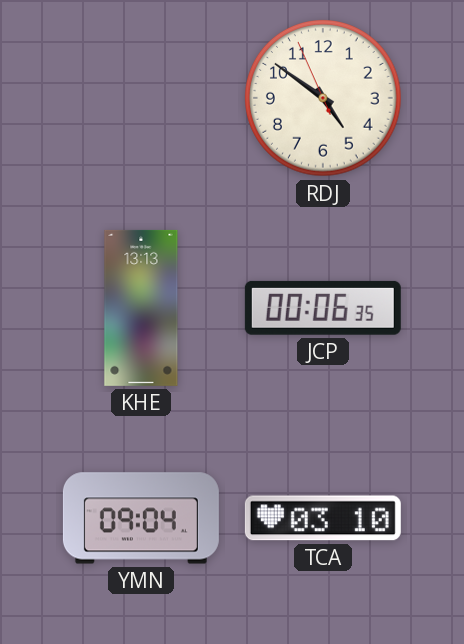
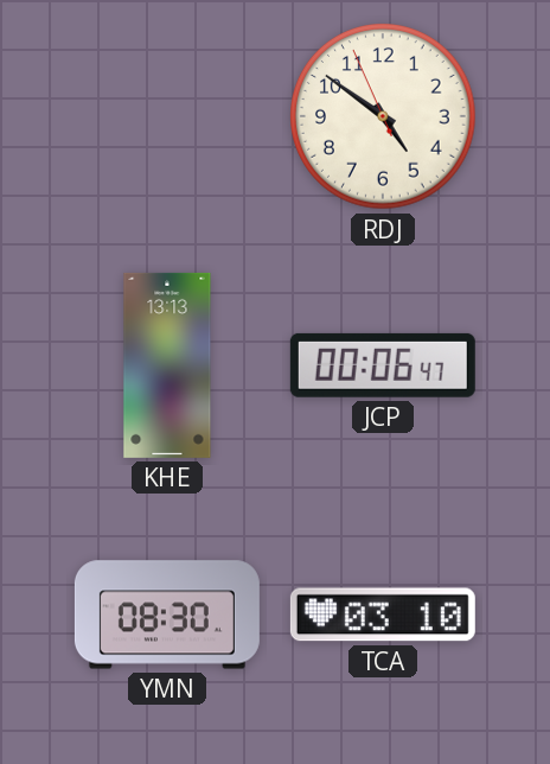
JCP: 00:06:35 -> 00:06:47 (383, 365)
YMN: 09:04 -> 08:30 (167, 615)
